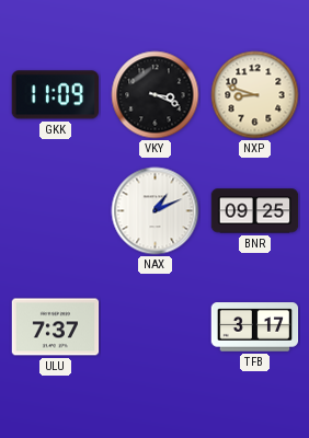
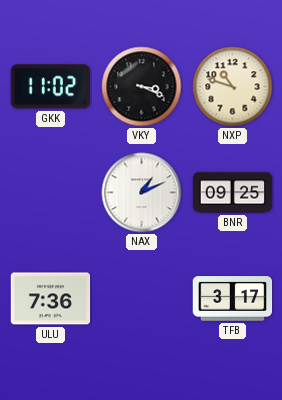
GKK: 11:09 -> 11:02 (50, 87)
NXP: 8:48 -> 10:48 (233, 87)
ULU: 7:37 -> 7:36 (51, 299)
